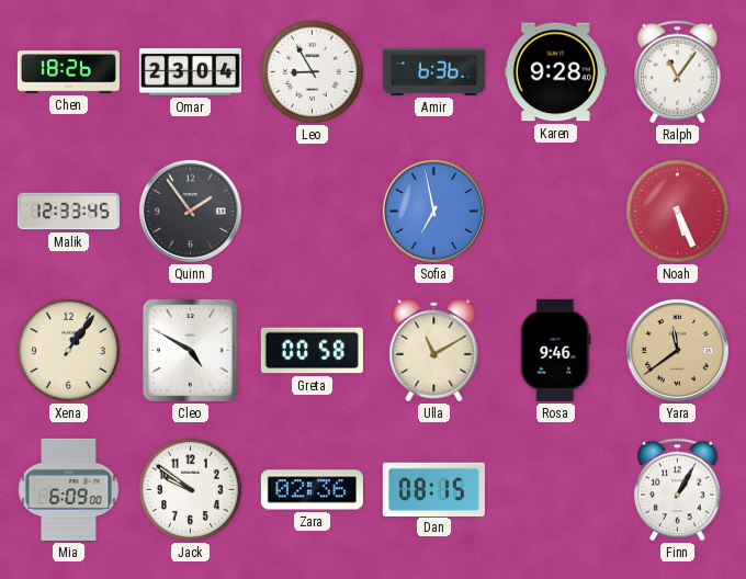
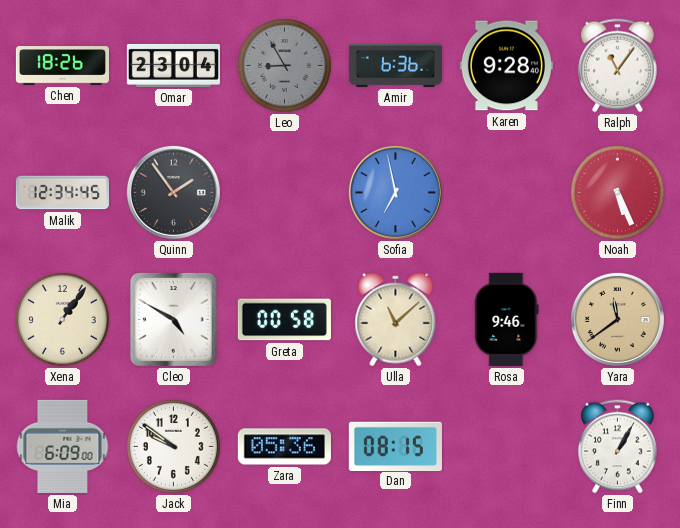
Leo dial: white -> grey (284, 65)
Malik: 12:33 -> 12:34 (62, 193)
Ulla: 11:10 -> 11:08 (396, 320)
Zara: 02:36 -> 05:36 (284, 447)
